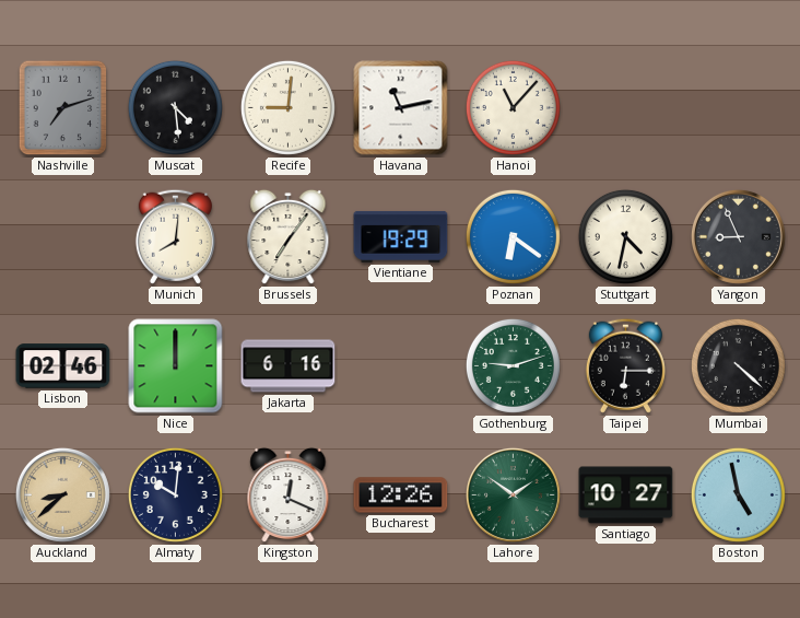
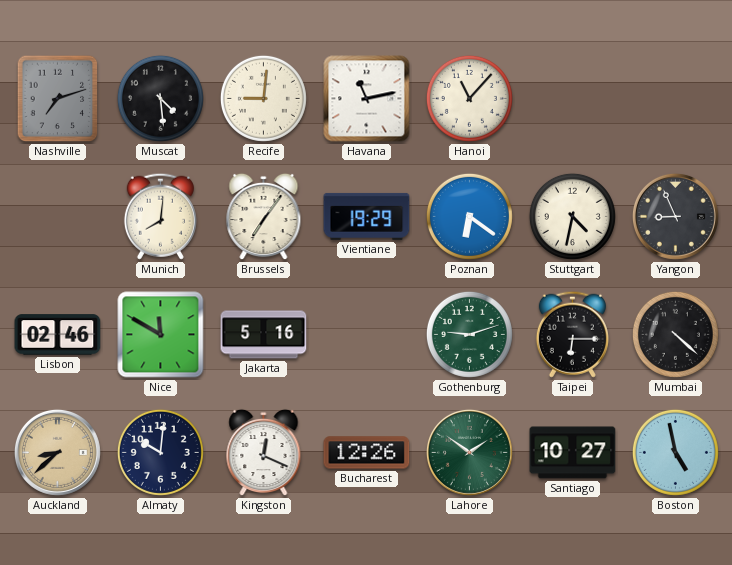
Nice: 12:00 -> 11:50 (161, 335)
Jakarta: 6:16 -> 5:16 (264, 335)
